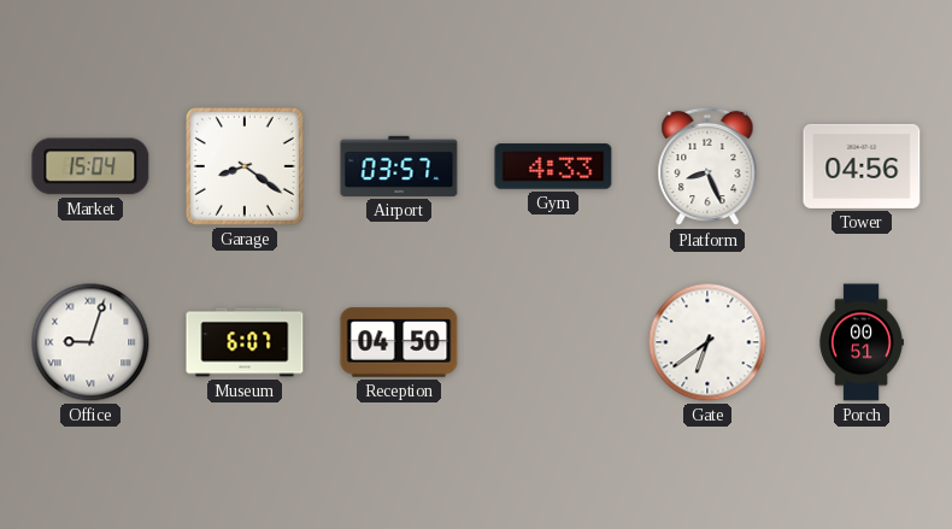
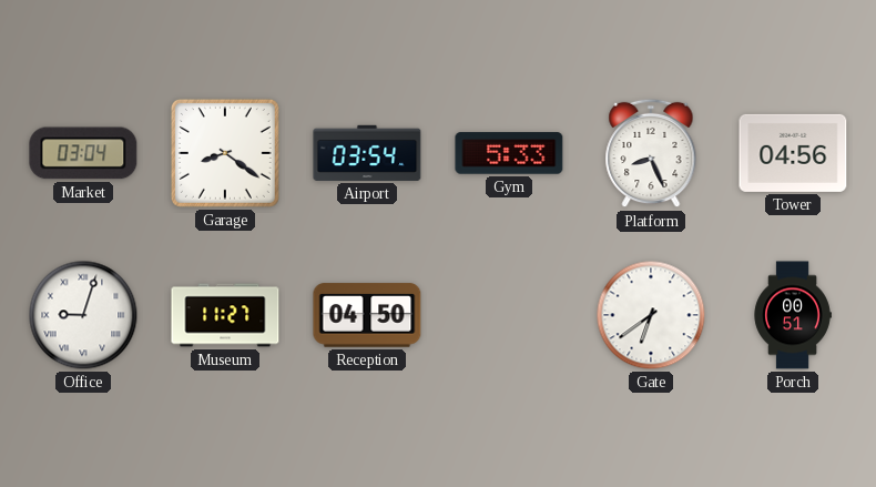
Market: 15:04 -> 03:04 (83, 153)
Airport: 03:57 -> 03:54 (367, 153)
Gym: 4:33 -> 5:33 (509, 153)
Museum: 6:07 -> 11:27 (225, 315)
